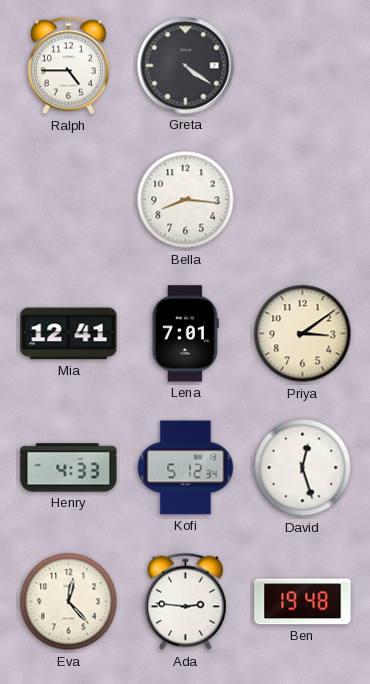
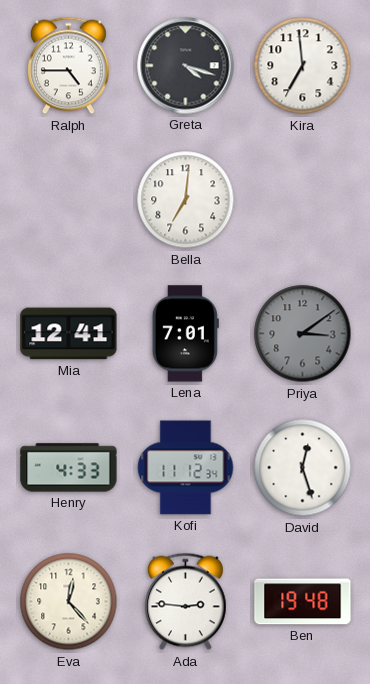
Greta: 4:21 -> 4:18 (186, 66)
Kira: none -> 6:59 (303, 66)
Bella: 8:16 -> 7:01 (186, 200)
Priya dial: cream -> grey (303, 334)
Kofi: 5:12 -> 11:12 (186, 468)
